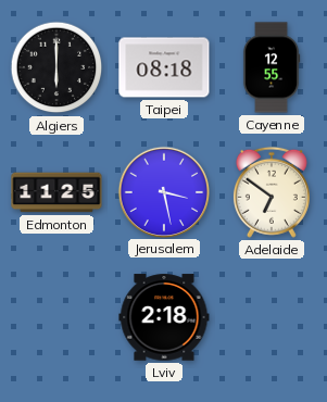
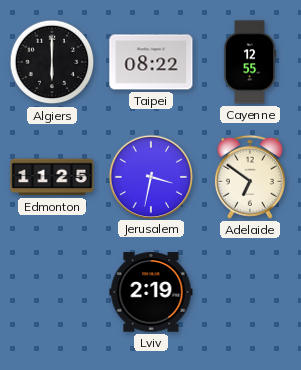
Taipei: 08:18 -> 08:22 (151, 62)
Jerusalem: 3:28 -> 3:32 (150, 176)
Lviv: 2:18 -> 2:19 (151, 292)
